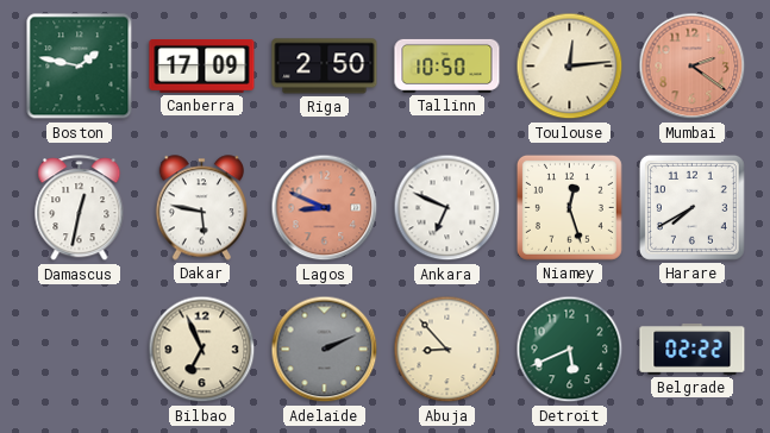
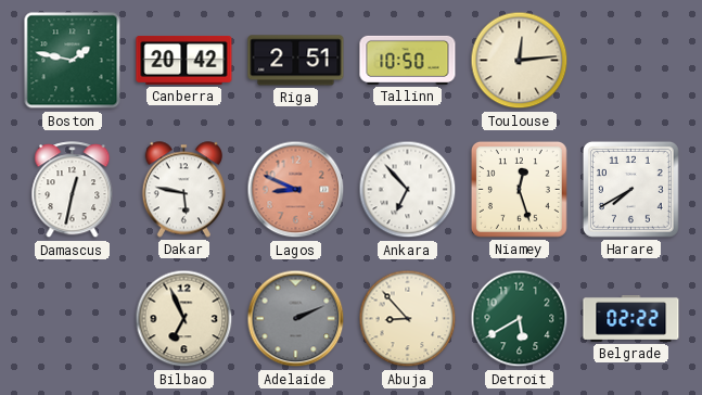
Canberra: 17:09 -> 20:42 (184, 61)
Riga: 2:50 -> 2:51 (296, 61)
Mumbai: 2:21 -> none (693, 67)
Ankara: 6:49 -> 6:53 (408, 190)
Detroit: 5:41 -> 5:40 (520, 319)
